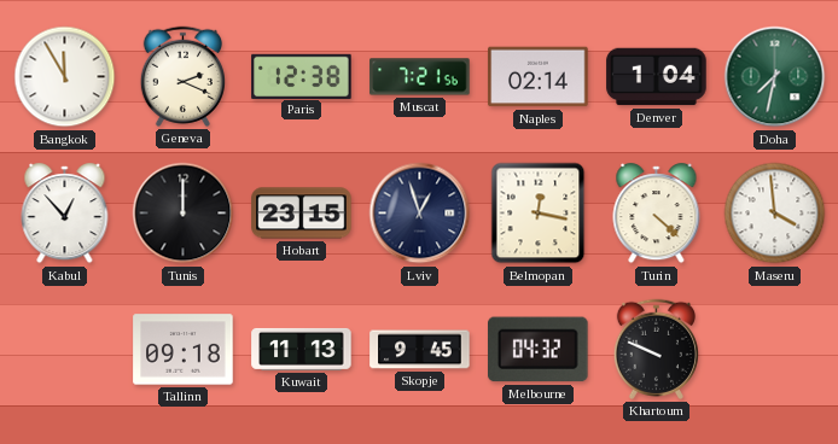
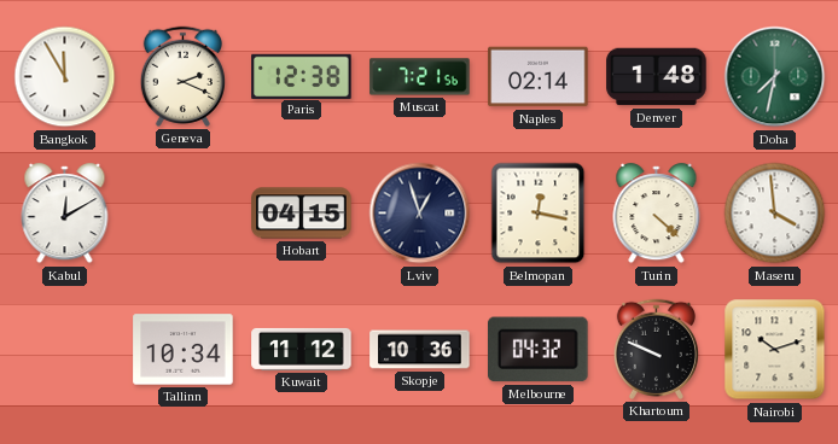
Denver: 1:04 -> 1:48 (657, 77)
Kabul: 12:53 -> 12:10 (65, 214)
Tunis: 12:00 -> none (184, 214)
Hobart: 23:15 -> 04:15 (302, 214)
Tallinn: 09:18 -> 10:34 (184, 350)
Kuwait: 11:13 -> 11:12 (302, 349)
Skopje: 9:45 -> 10:36 (420, 350)
Nairobi: none -> 10:12 (775, 350)
